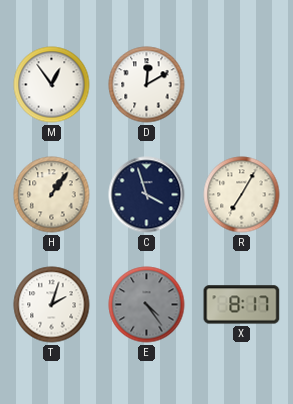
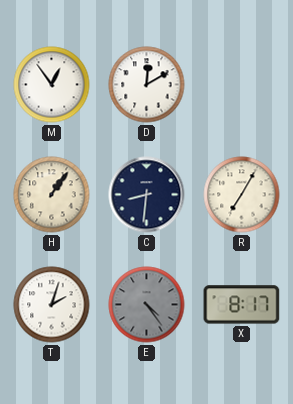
C: 3:57 -> 8:31 (147, 195)
